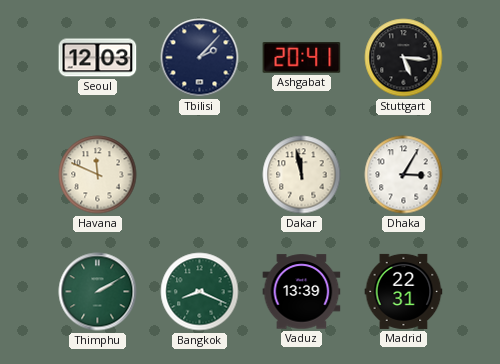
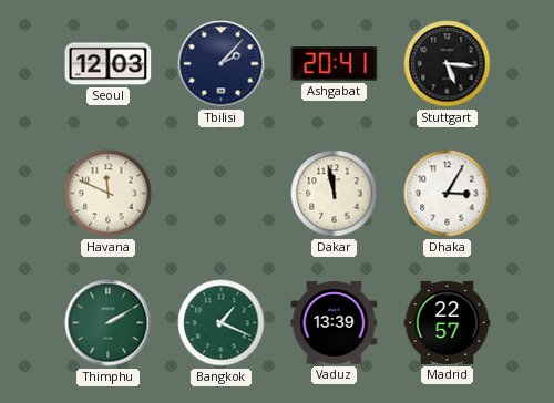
Bangkok: 8:19 -> 1:19 (222, 323)
Madrid: 22:31 -> 22:57 (448, 322)
